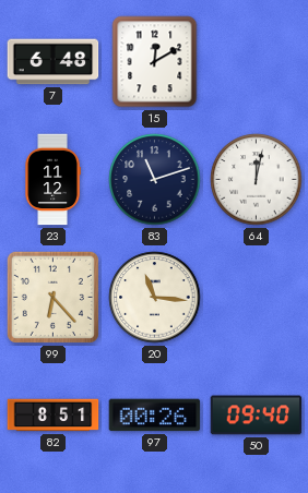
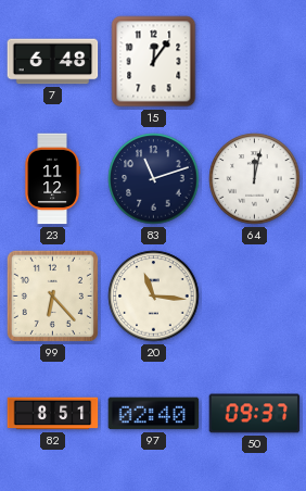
15: 12:10 -> 12:06 (154, 62)
97: 00:26 -> 02:40 (154, 414)
50: 09:40 -> 09:37 (255, 414)
